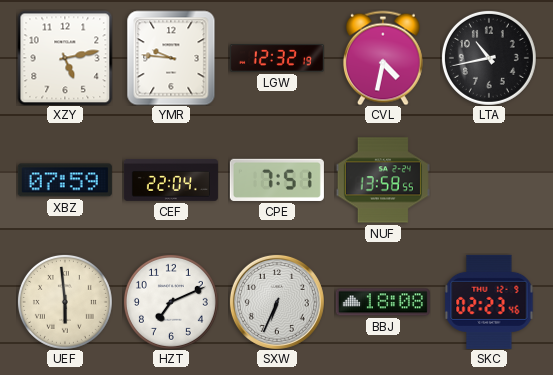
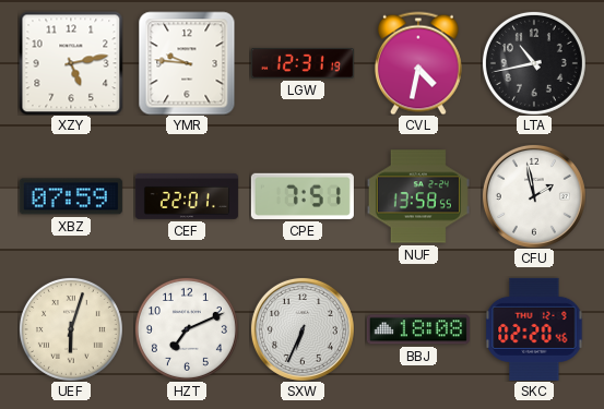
LGW: 12:32 -> 12:31 (303, 63)
CEF: 22:04 -> 22:01 (187, 196)
CFU: none -> 1:58 (534, 196)
UEF: 5:59 -> 6:03 (71, 329)
SKC: 02:23 -> 02:20 (534, 329)
